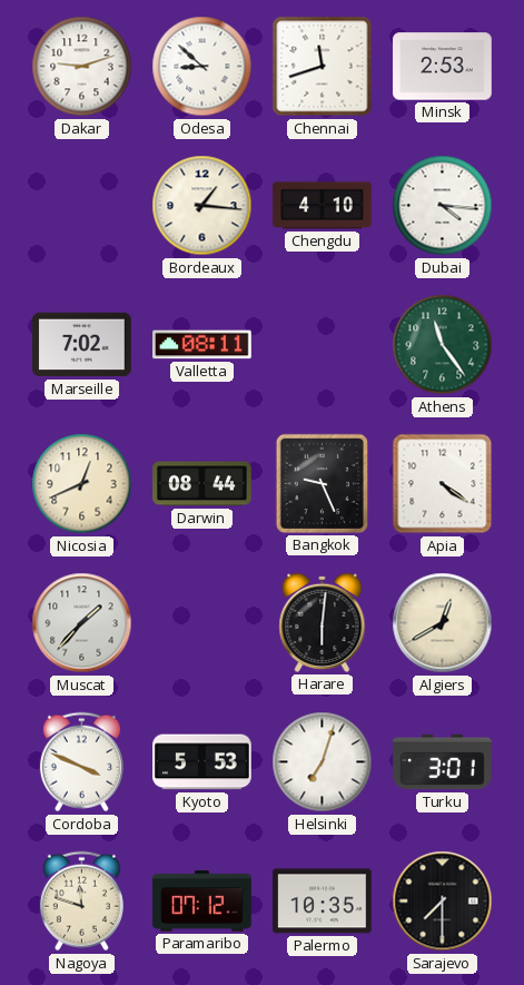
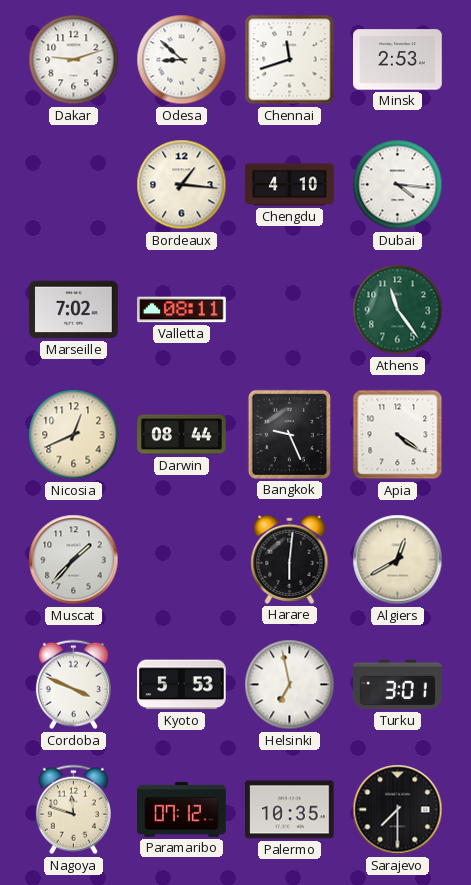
Helsinki: 7:03 -> 6:58 (290, 685)
